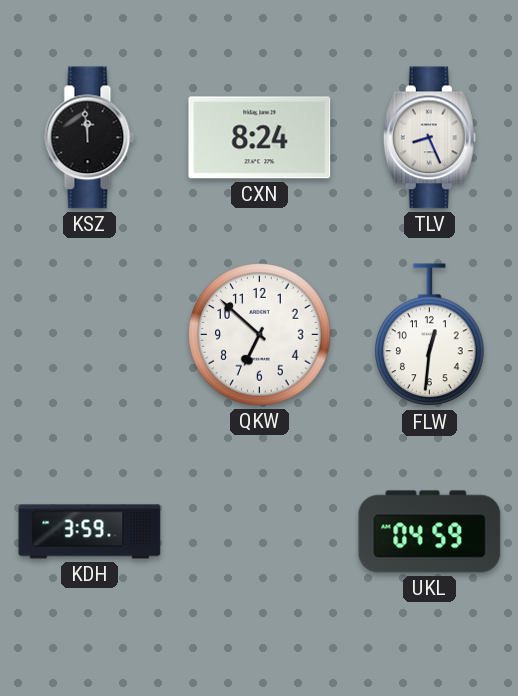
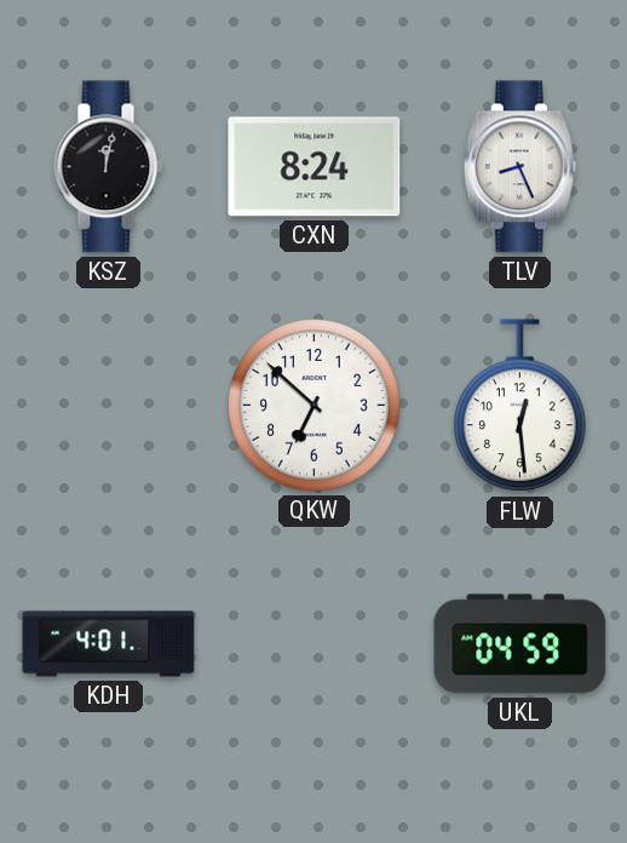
KSZ: 11:59 -> 12:02 (109, 167)
FLW: 12:31 -> 12:29 (520, 406)
KDH: 3:59 -> 4:01 (109, 644)
